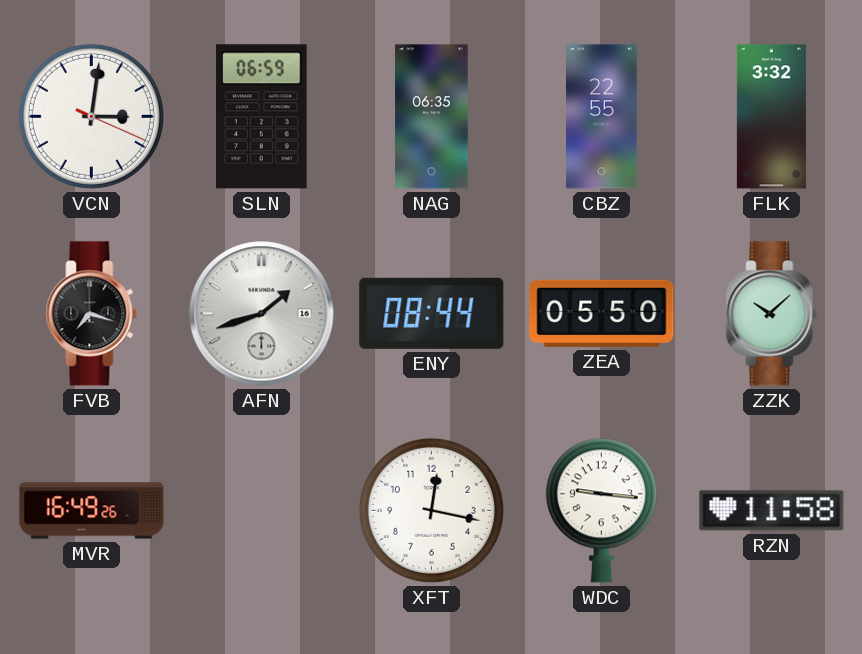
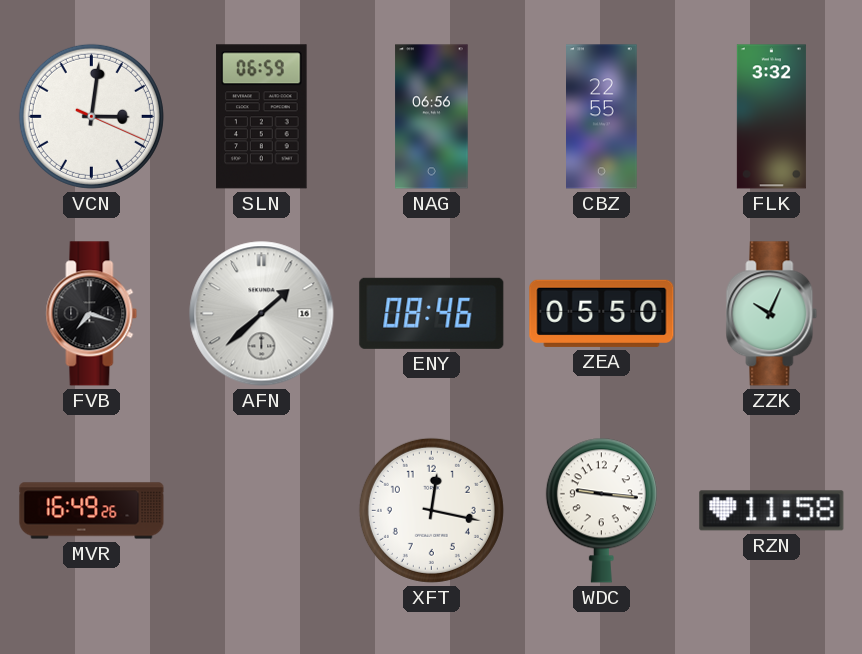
NAG: 06:35 -> 06:56 (432, 117)
AFN: 1:42 -> 1:38 (262, 314)
ENY: 08:44 -> 08:46 (432, 313)
ZZK: 10:08 -> 10:04 (772, 314)
